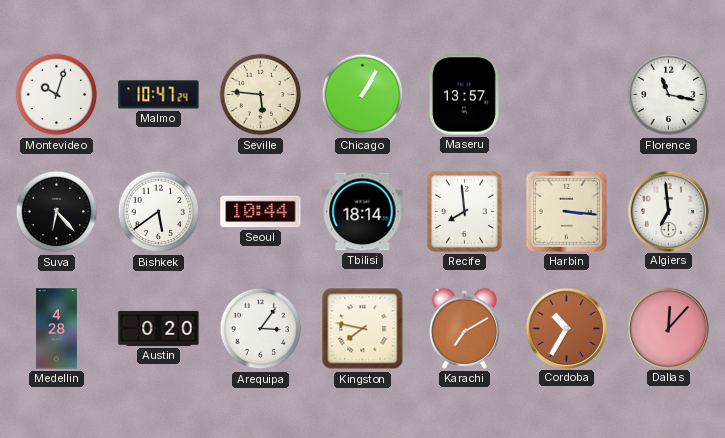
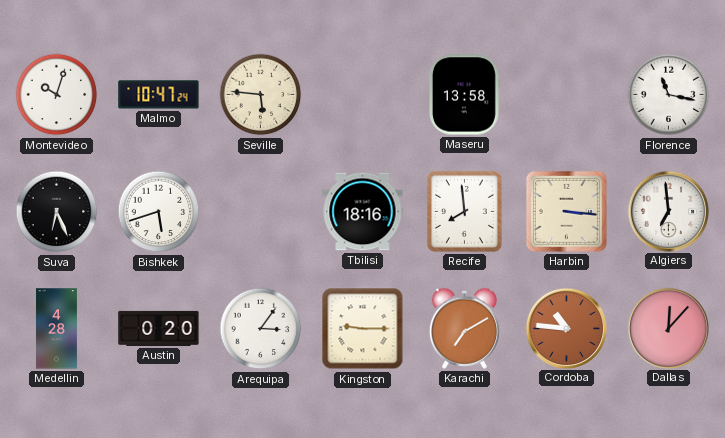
Chicago: 1:05 -> none (363, 95)
Maseru: 13:57 -> 13:58 (465, 95)
Suva: 6:23 -> 6:26 (57, 212)
Bishkek: 5:39 -> 5:42 (159, 212)
Seoul: 10:44 -> none (261, 212)
Tbilisi: 18:14 -> 18:16 (363, 212)
Kingston: 7:47 -> 9:15 (363, 329)
Cordoba: 10:35 -> 10:46 (566, 328)
